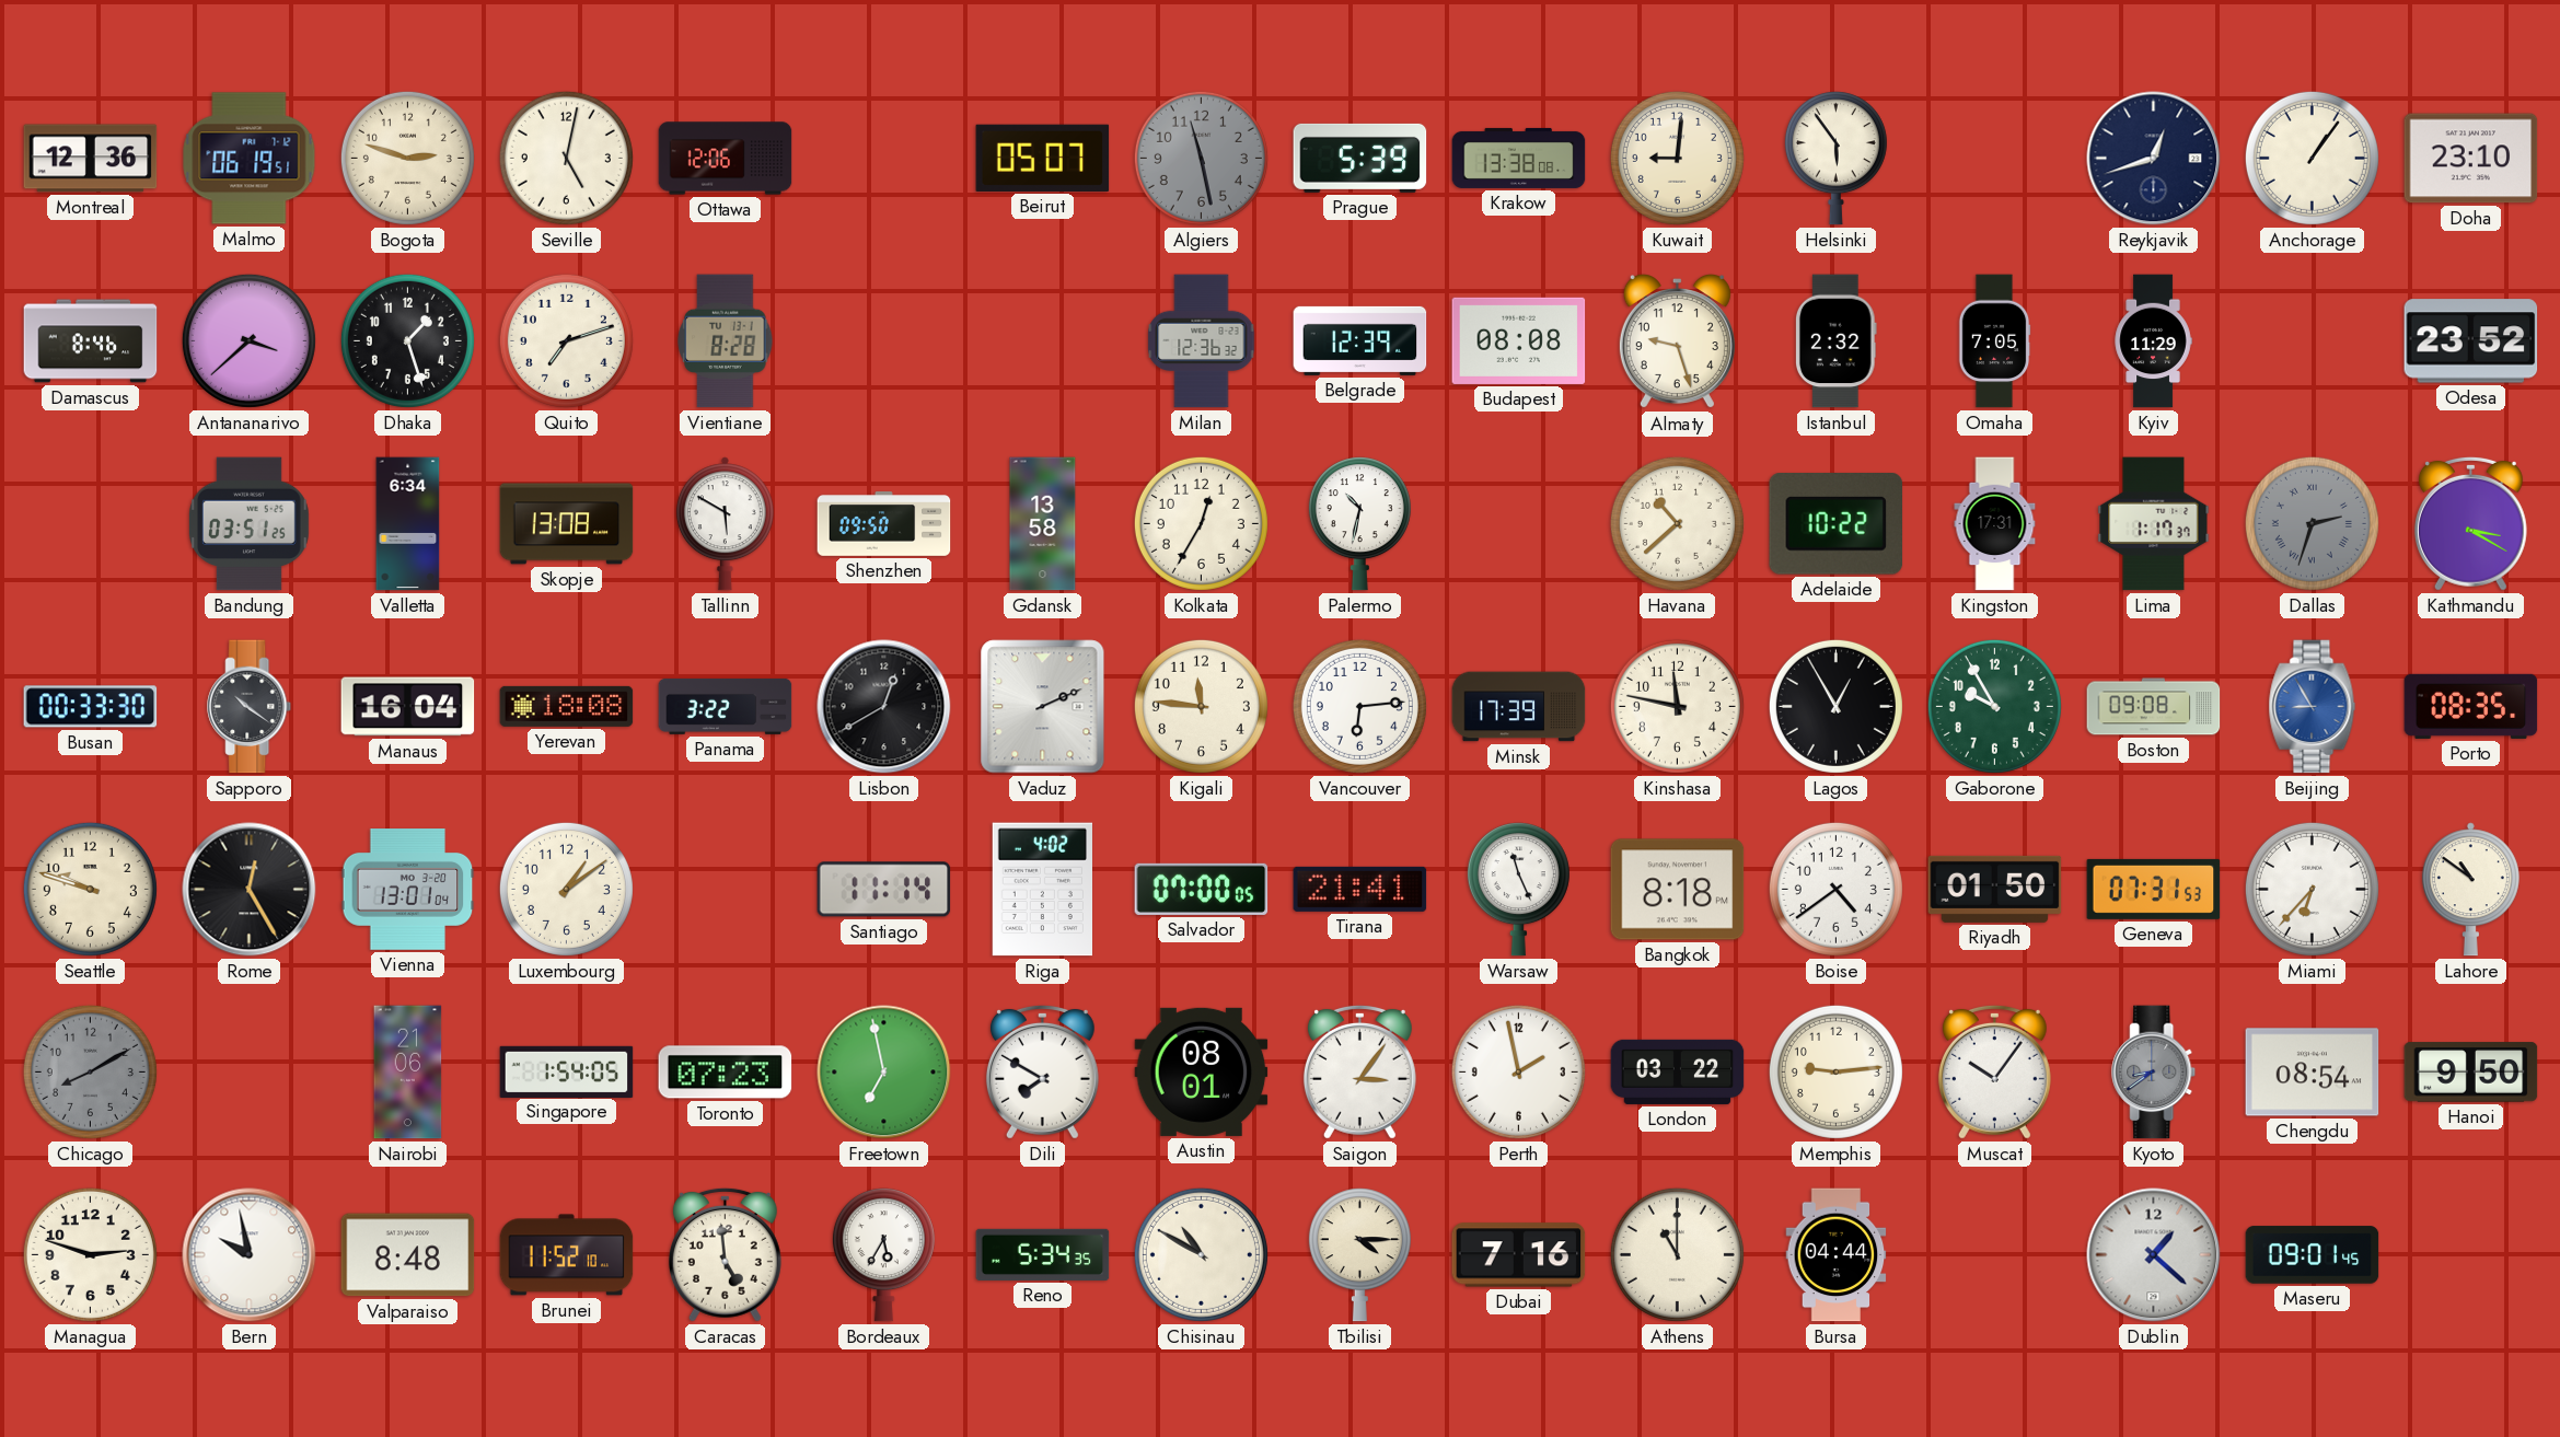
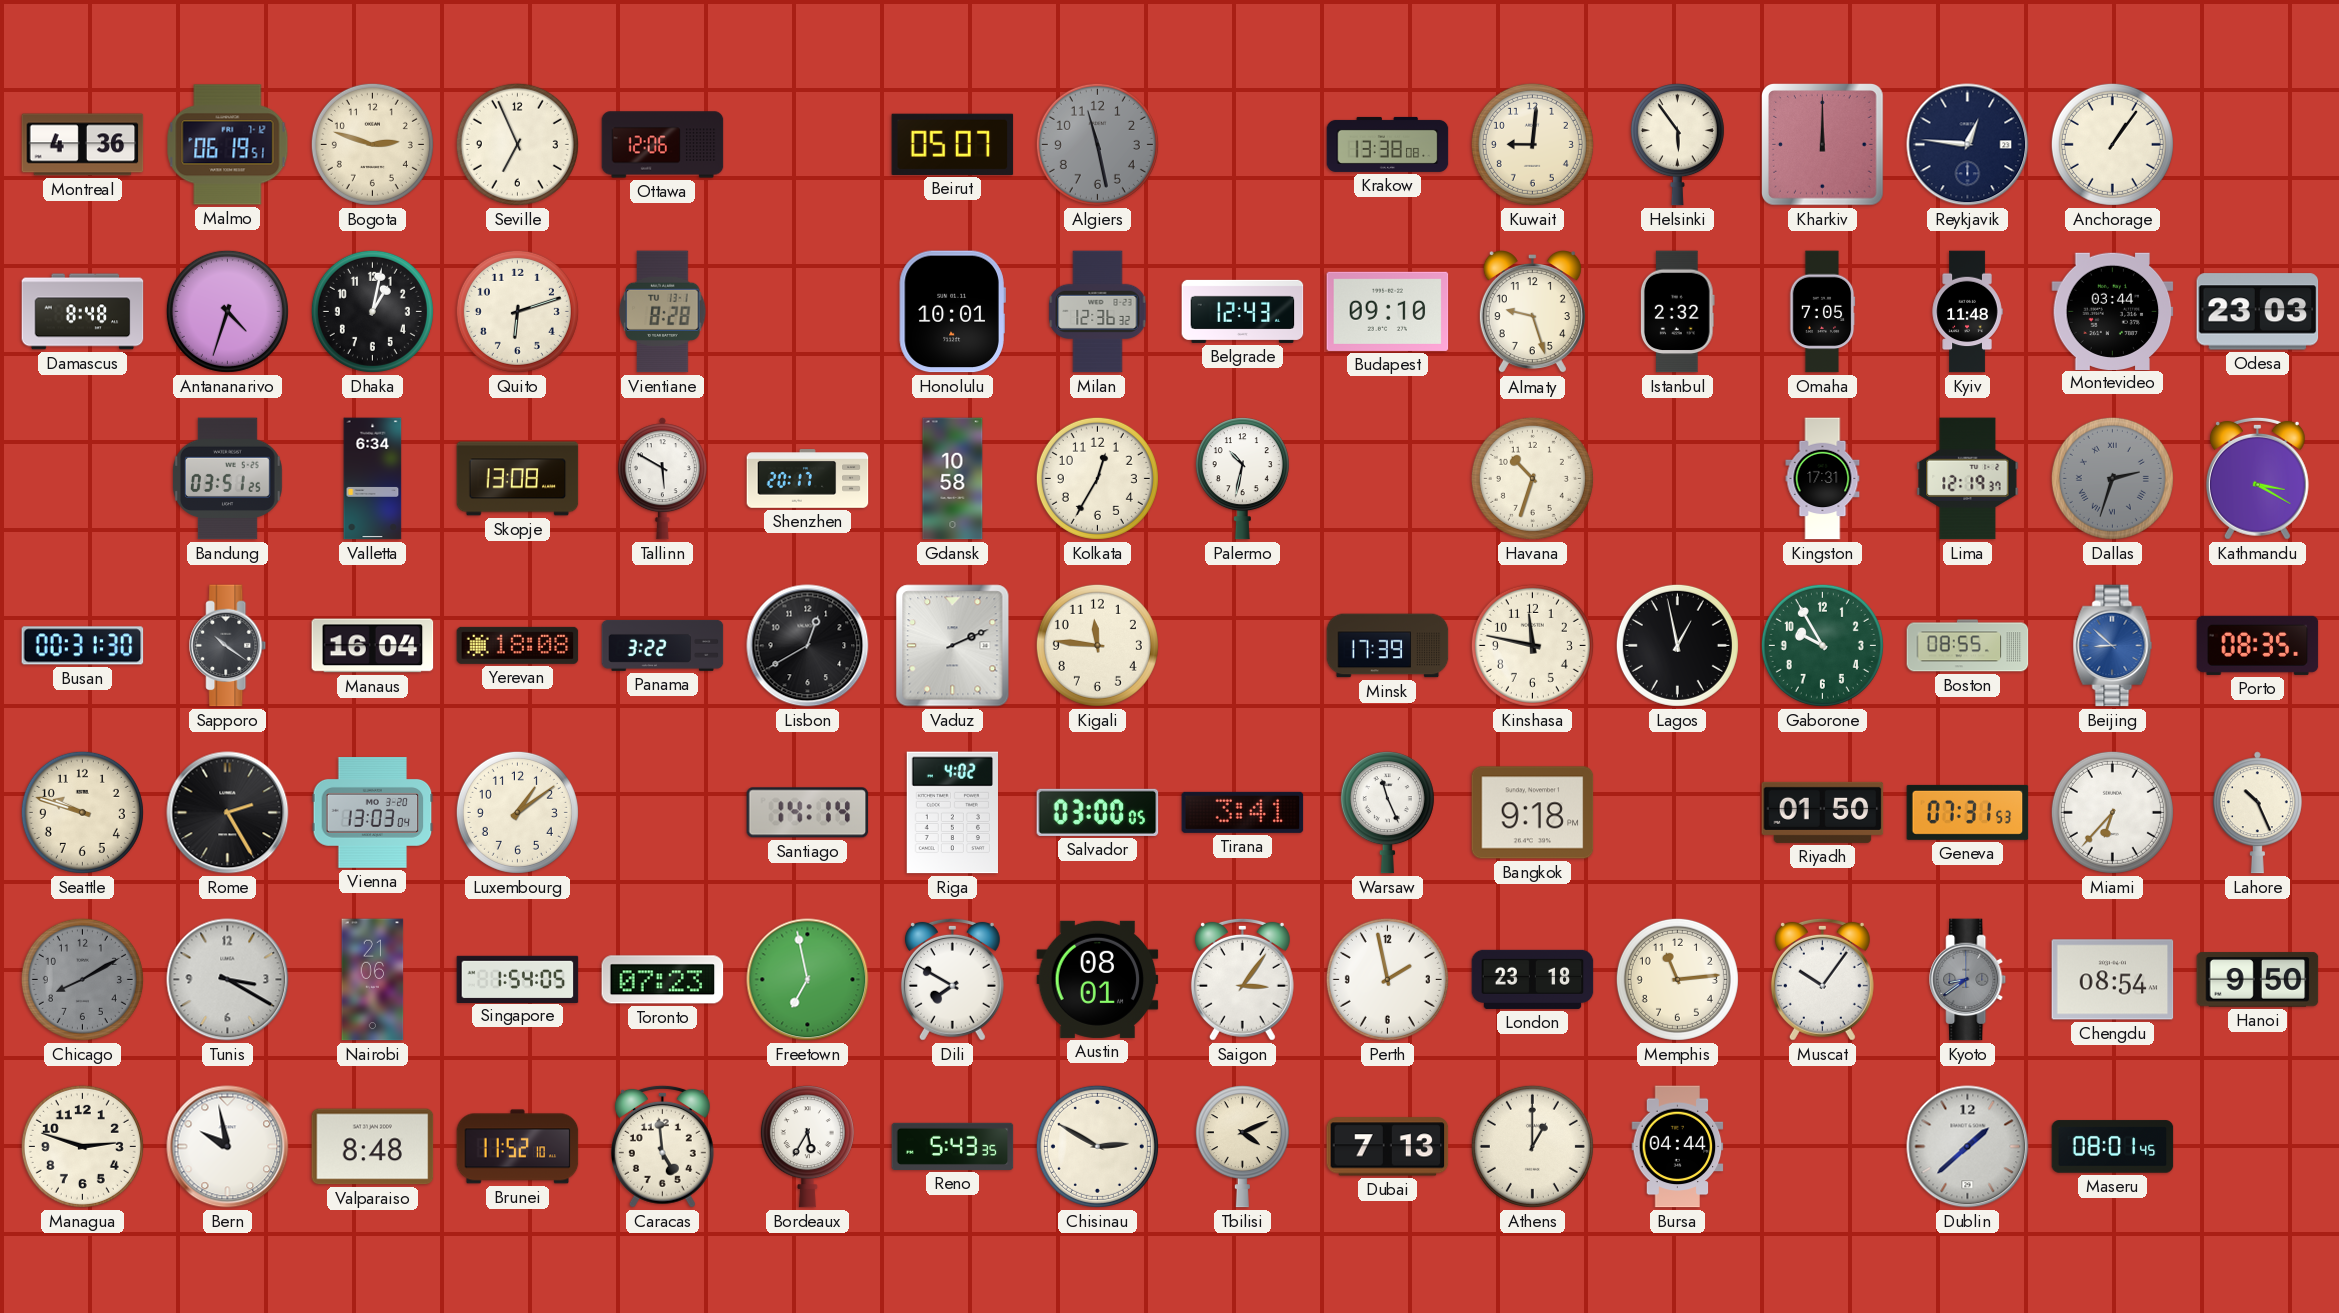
Montreal: 12:36 -> 4:36 (83, 145)
Seville: 5:02 -> 6:56 (517, 144)
Prague: 5:39 -> none (1360, 158)
Kharkiv: none -> 12:00 (1823, 145)
Reykjavik: 12:42 -> 12:46 (1968, 145)
Doha: 23:10 -> none (2471, 159)
Damascus: 8:46 -> 8:48 (83, 312)
Antananarivo: 3:38 -> 4:33 (227, 311)
Dhaka: 1:27 -> 1:02 (372, 311)
Quito: 7:12 -> 6:12 (517, 311)
Honolulu: none -> 10:01 (952, 312)
Belgrade: 12:39 -> 12:43 (1243, 311)
Budapest: 08:08 -> 09:10 (1388, 311)
Kyiv: 11:29 -> 11:48 (1967, 312)
Montevideo: none -> 03:44 (2113, 311)
Odesa: 23:52 -> 23:03 (2258, 312)
Shenzhen: 09:50 -> 20:17 (808, 479)
Gdansk: 13:58 -> 10:58 (953, 479)
Havana: 10:38 -> 10:33 (1532, 478)
Adelaide: 10:22 -> none (1837, 524)
Lima: 1:17 -> 12:19 (1968, 479)
Busan: 00:33 -> 00:31 (83, 646)
Vancouver: 6:14 -> none (1359, 706)
Lagos: 12:55 -> 12:58 (1677, 645)
Boston: 09:08 -> 08:55 (1968, 646)
Beijing: 8:55 -> 8:52 (2113, 646)
Rome: 12:25 -> 2:25 (228, 813)
Vienna: 13:01 -> 13:03 (373, 813)
Santiago: 11:14 -> 14:14 (808, 813)
Salvador: 07:00 -> 03:00 (1098, 812)
Tirana: 21:41 -> 3:41 (1243, 812)
Bangkok: 8:18 -> 9:18 (1533, 813)
Boise: 4:39 -> none (1835, 889)
Lahore: 10:51 -> 10:26 (2257, 813)
Tunis: none -> 3:20 (228, 980)
London: 03:22 -> 23:18 (1533, 979)
Memphis: 9:14 -> 11:14 (1677, 979)
Reno: 5:34 -> 5:43 (953, 1146)
Chisinau: 10:50 -> 2:50 (1097, 1146)
Tbilisi: 4:15 -> 4:11 (1242, 1147)
Dubai: 7:16 -> 7:13 (1388, 1147)
Athens: 11:00 -> 1:00 (1532, 1146)
Dublin: 1:22 -> 1:38 (1968, 1147)
Maseru: 09:01 -> 08:01 (2113, 1147)
